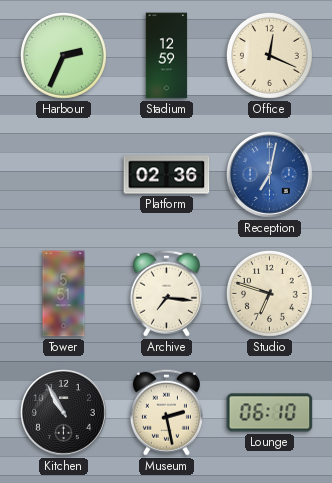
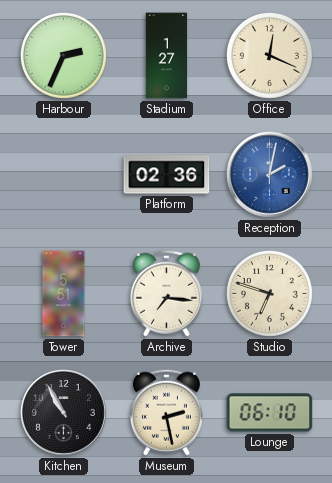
Stadium: 12:59 -> 1:27 (167, 56)
Reception: 7:02 -> 2:02 (270, 175)
